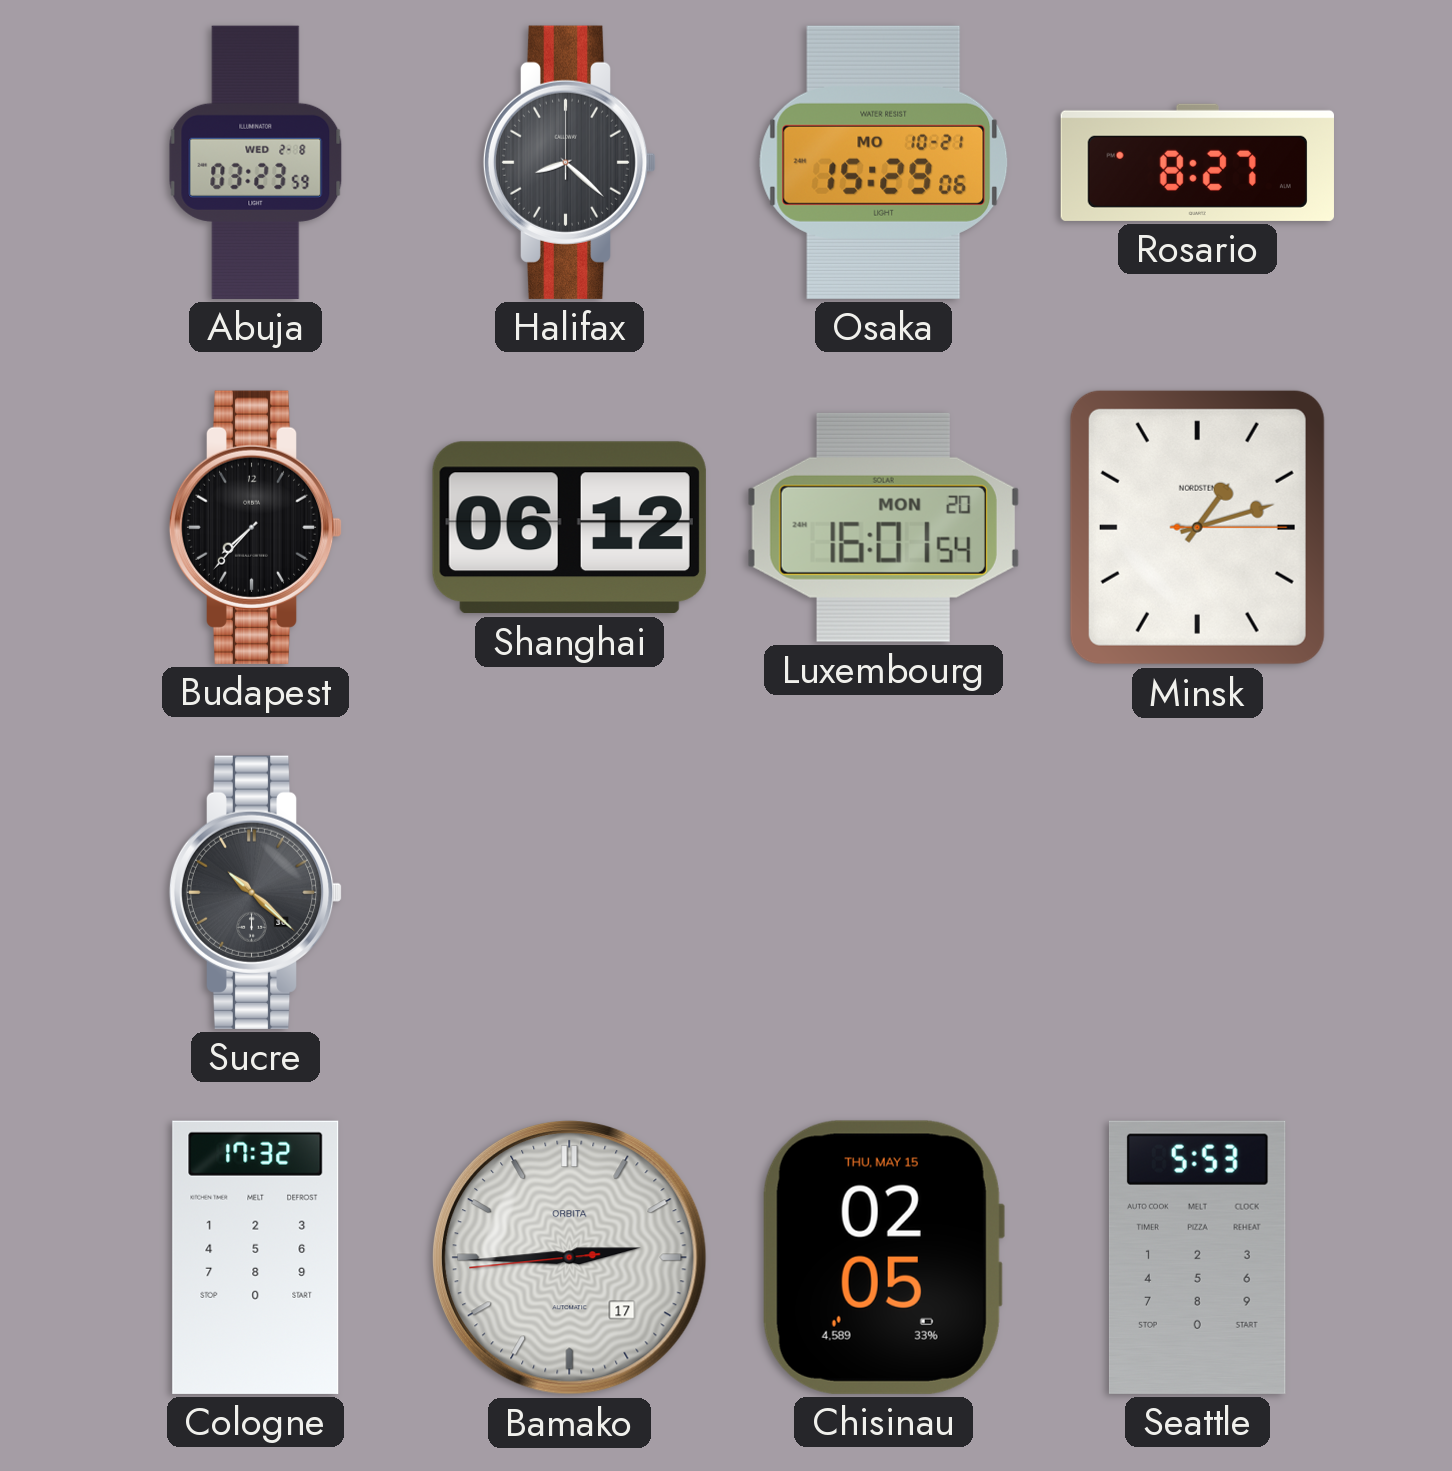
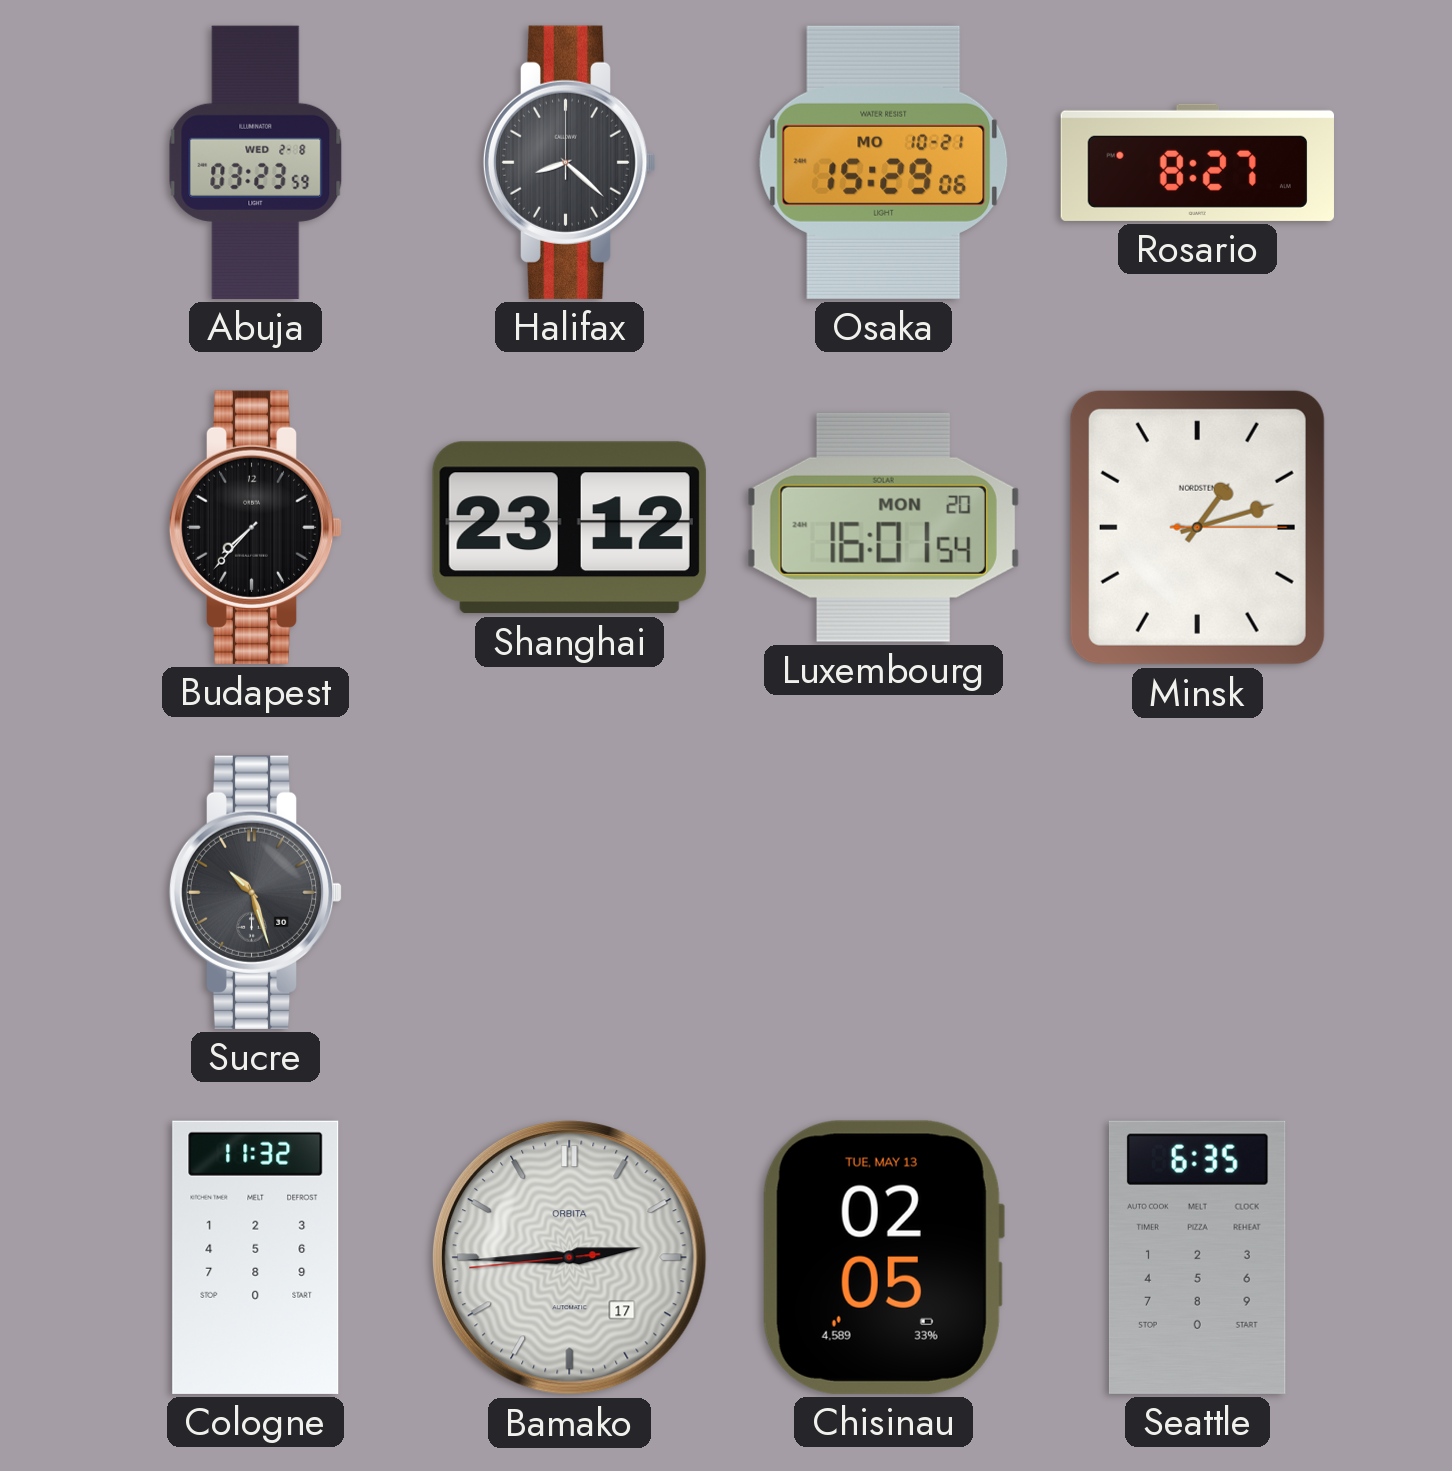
Shanghai: 06:12 -> 23:12 (569, 528)
Sucre: 10:22 -> 10:27 (256, 892)
Cologne: 17:32 -> 11:32 (256, 1257)
Chisinau date: THU, MAY 15 -> TUE, MAY 13 (883, 1257)
Seattle: 5:53 -> 6:35 (1197, 1257)
